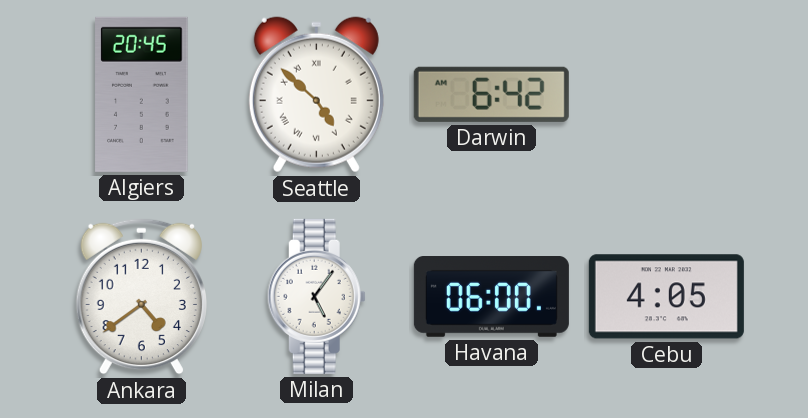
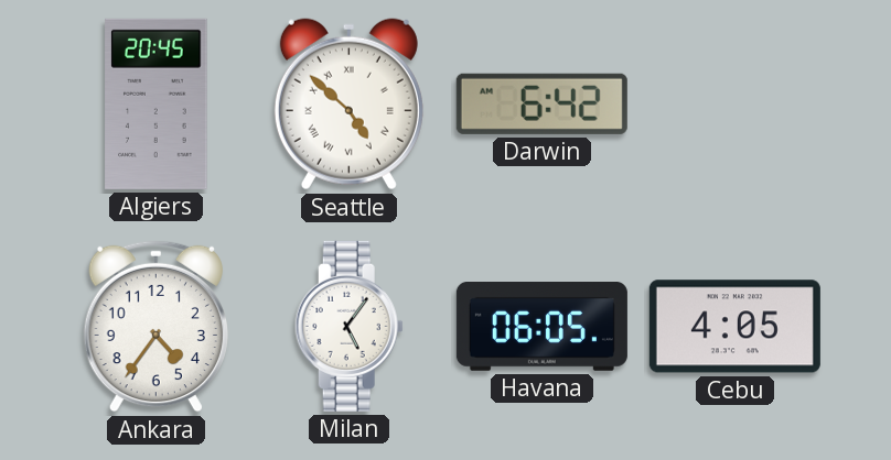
Ankara: 4:39 -> 4:36 (155, 327)
Havana: 06:00 -> 06:05 (541, 327)
